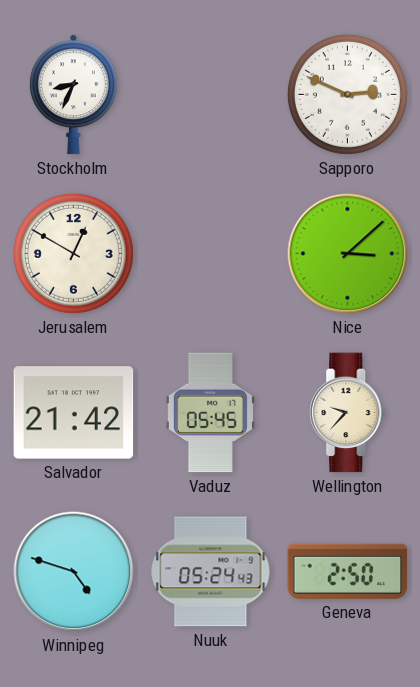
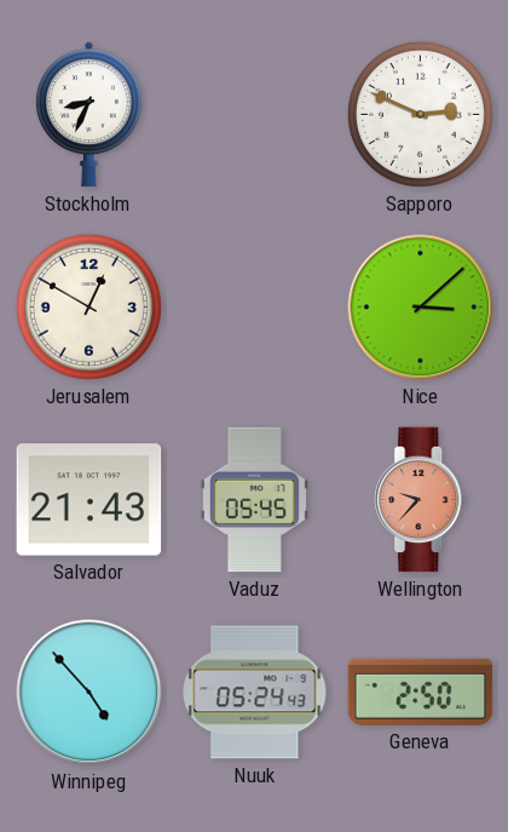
Salvador: 21:42 -> 21:43 (90, 500)
Wellington dial: cream -> salmon (421, 500)
Winnipeg: 4:48 -> 4:53 (90, 693)
